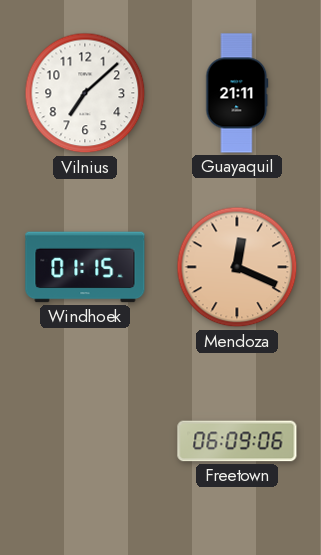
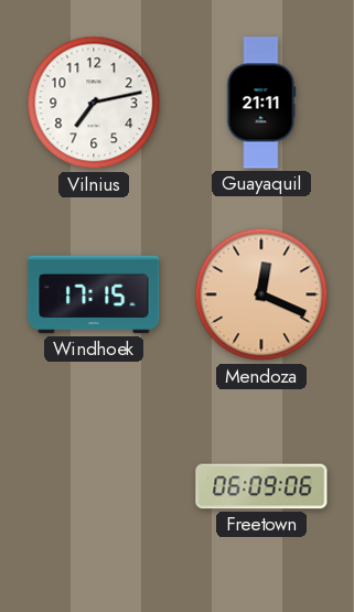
Vilnius: 7:08 -> 7:13 (94, 103)
Windhoek: 01:15 -> 17:15 (94, 294)
